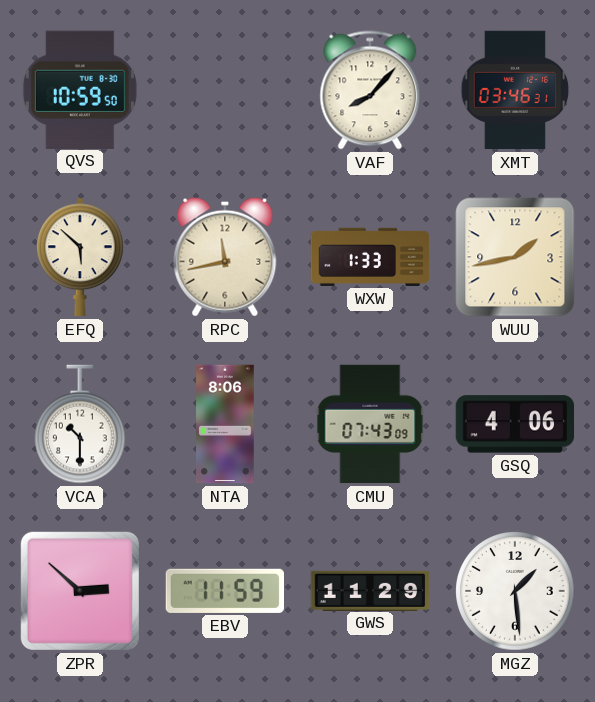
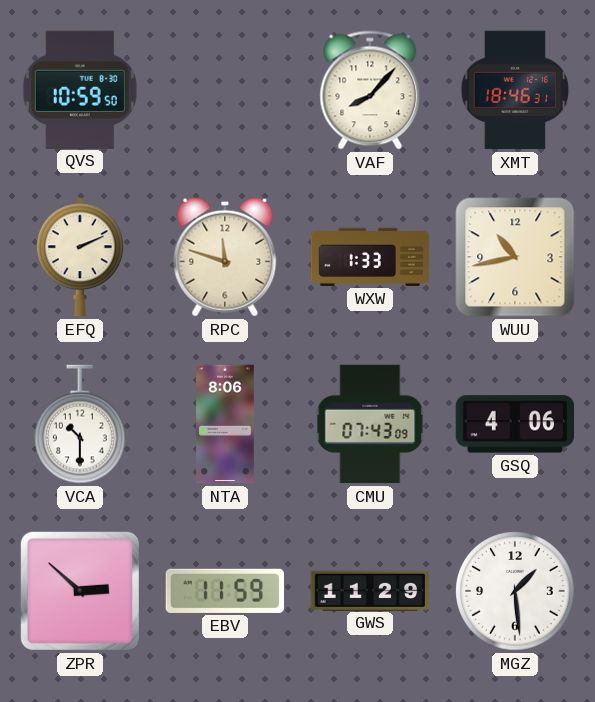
XMT: 03:46 -> 18:46 (515, 90)
EFQ: 5:52 -> 2:11 (81, 257)
RPC: 11:43 -> 11:48 (225, 257)
WUU: 1:43 -> 10:43 (515, 257)
